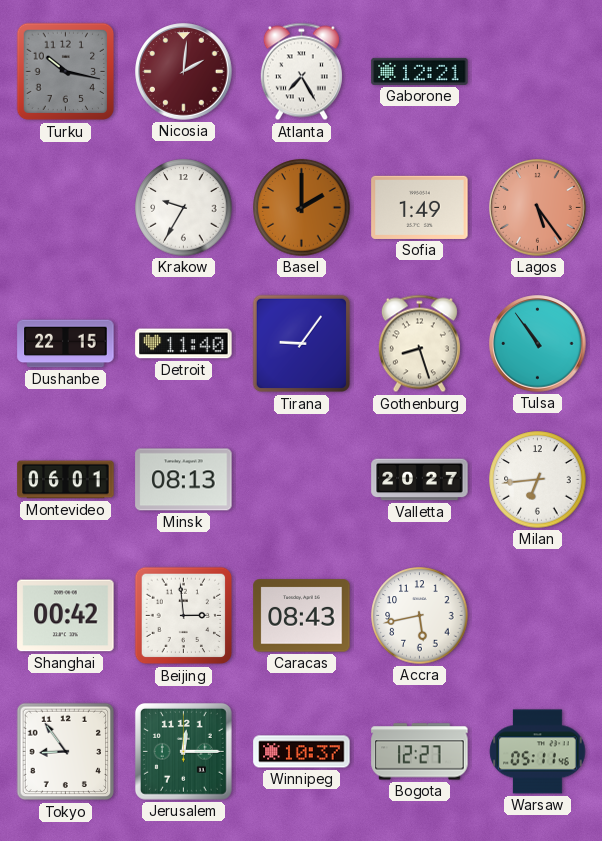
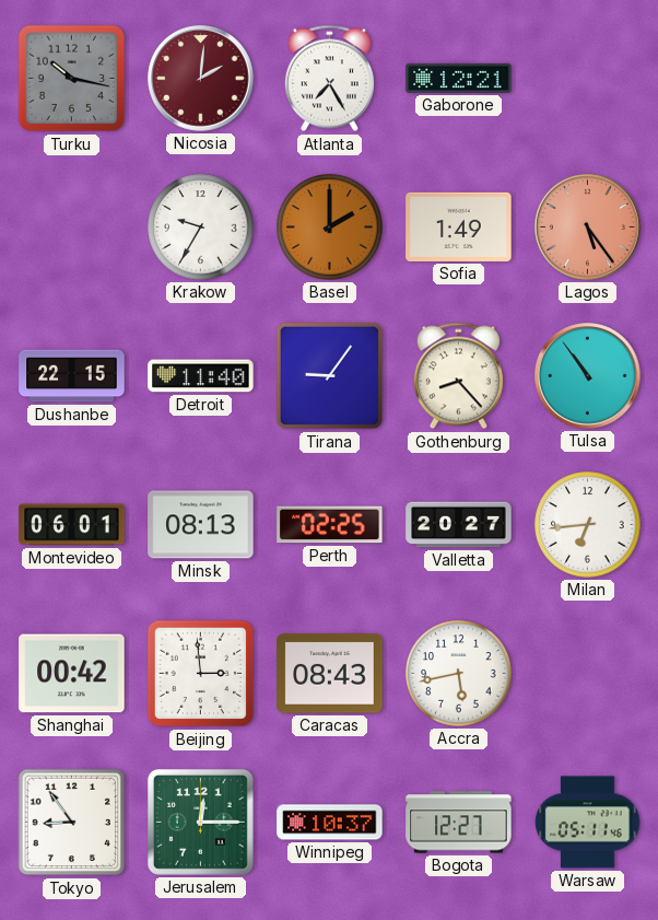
Gothenburg: 8:27 -> 8:23 (458, 376)
Perth: none -> 02:25 (330, 525)
